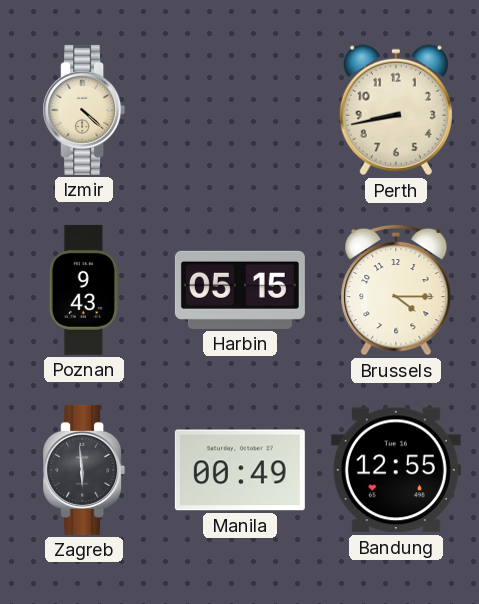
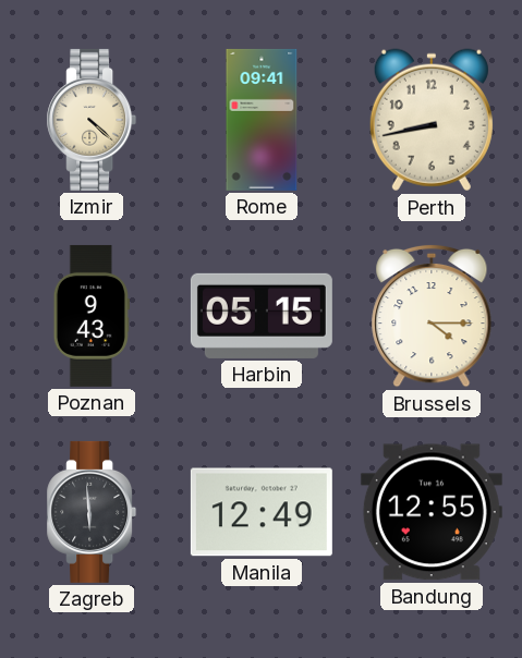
Rome: none -> 09:41 (262, 120)
Manila: 00:49 -> 12:49 (262, 512)
